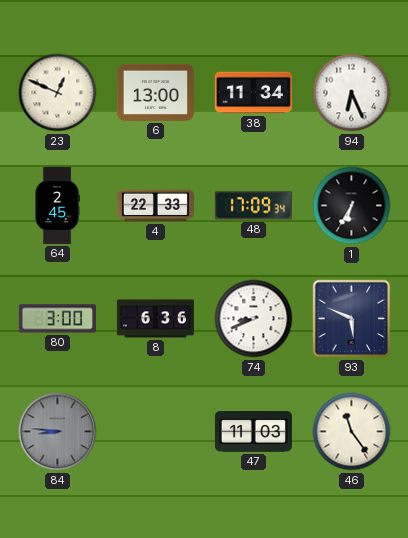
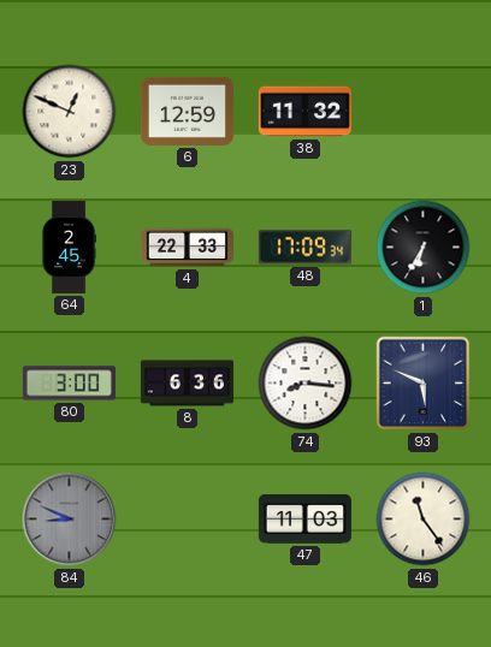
6: 13:00 -> 12:59 (187, 111)
38: 11:34 -> 11:32 (304, 112)
94: 6:26 -> none (352, 93)
74: 8:41 -> 8:16 (306, 384)
84: 8:46 -> 8:49 (70, 520)
